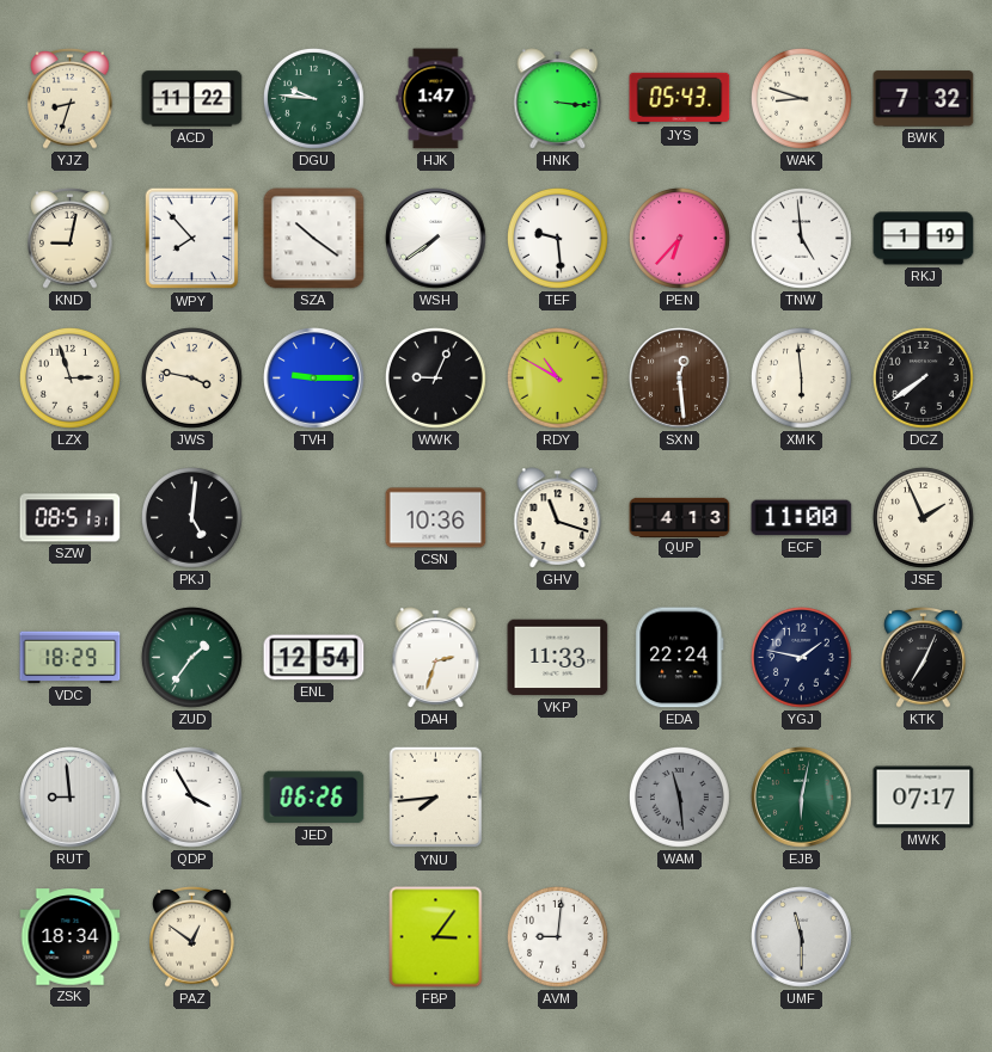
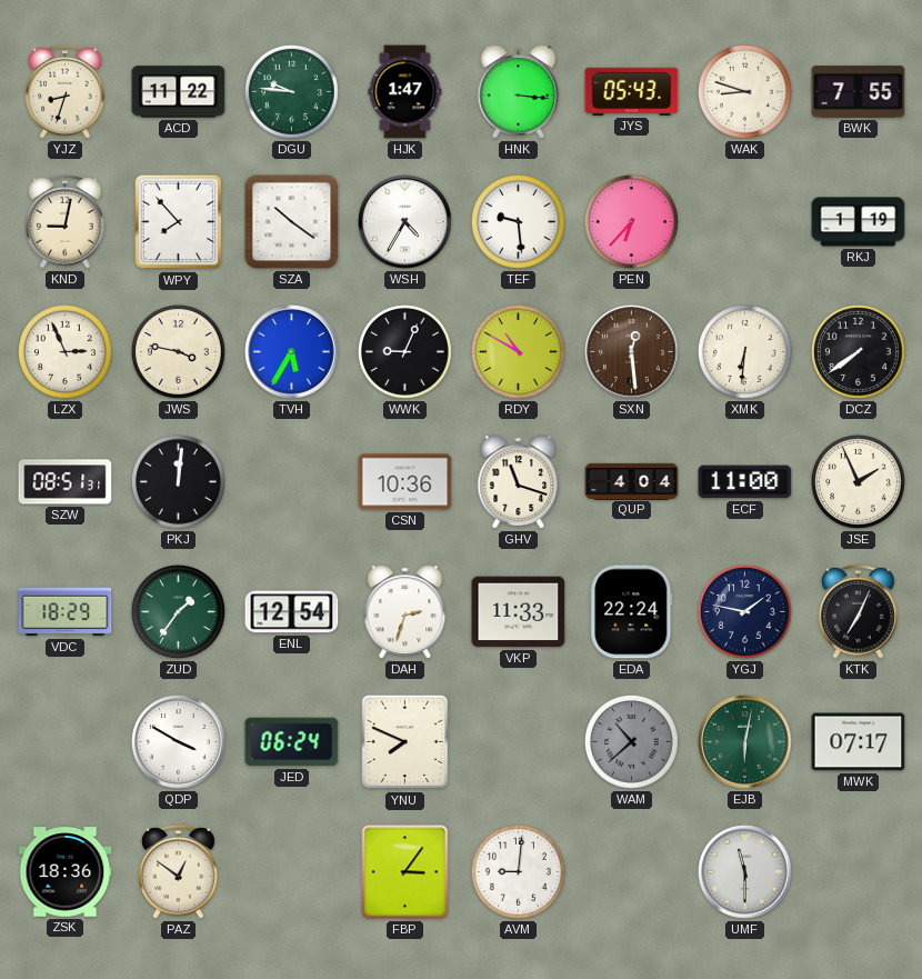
BWK: 7:32 -> 7:55 (859, 92)
WSH: 7:39 -> 4:35 (405, 222)
TNW: 4:59 -> none (801, 238)
LZX: 2:57 -> 2:56 (64, 351)
TVH: 9:15 -> 5:35 (292, 352)
XMK: 5:59 -> 6:31 (744, 351)
PKJ: 5:01 -> 12:01 (178, 481)
QUP: 4:13 -> 4:04 (632, 481)
RUT: 8:59 -> none (71, 798)
QDP: 3:55 -> 3:50 (179, 742)
JED: 06:26 -> 06:24 (292, 742)
YNU: 7:44 -> 7:49 (405, 742)
WAM: 11:29 -> 10:38 (631, 741)
ZSK: 18:34 -> 18:36 (66, 872)
